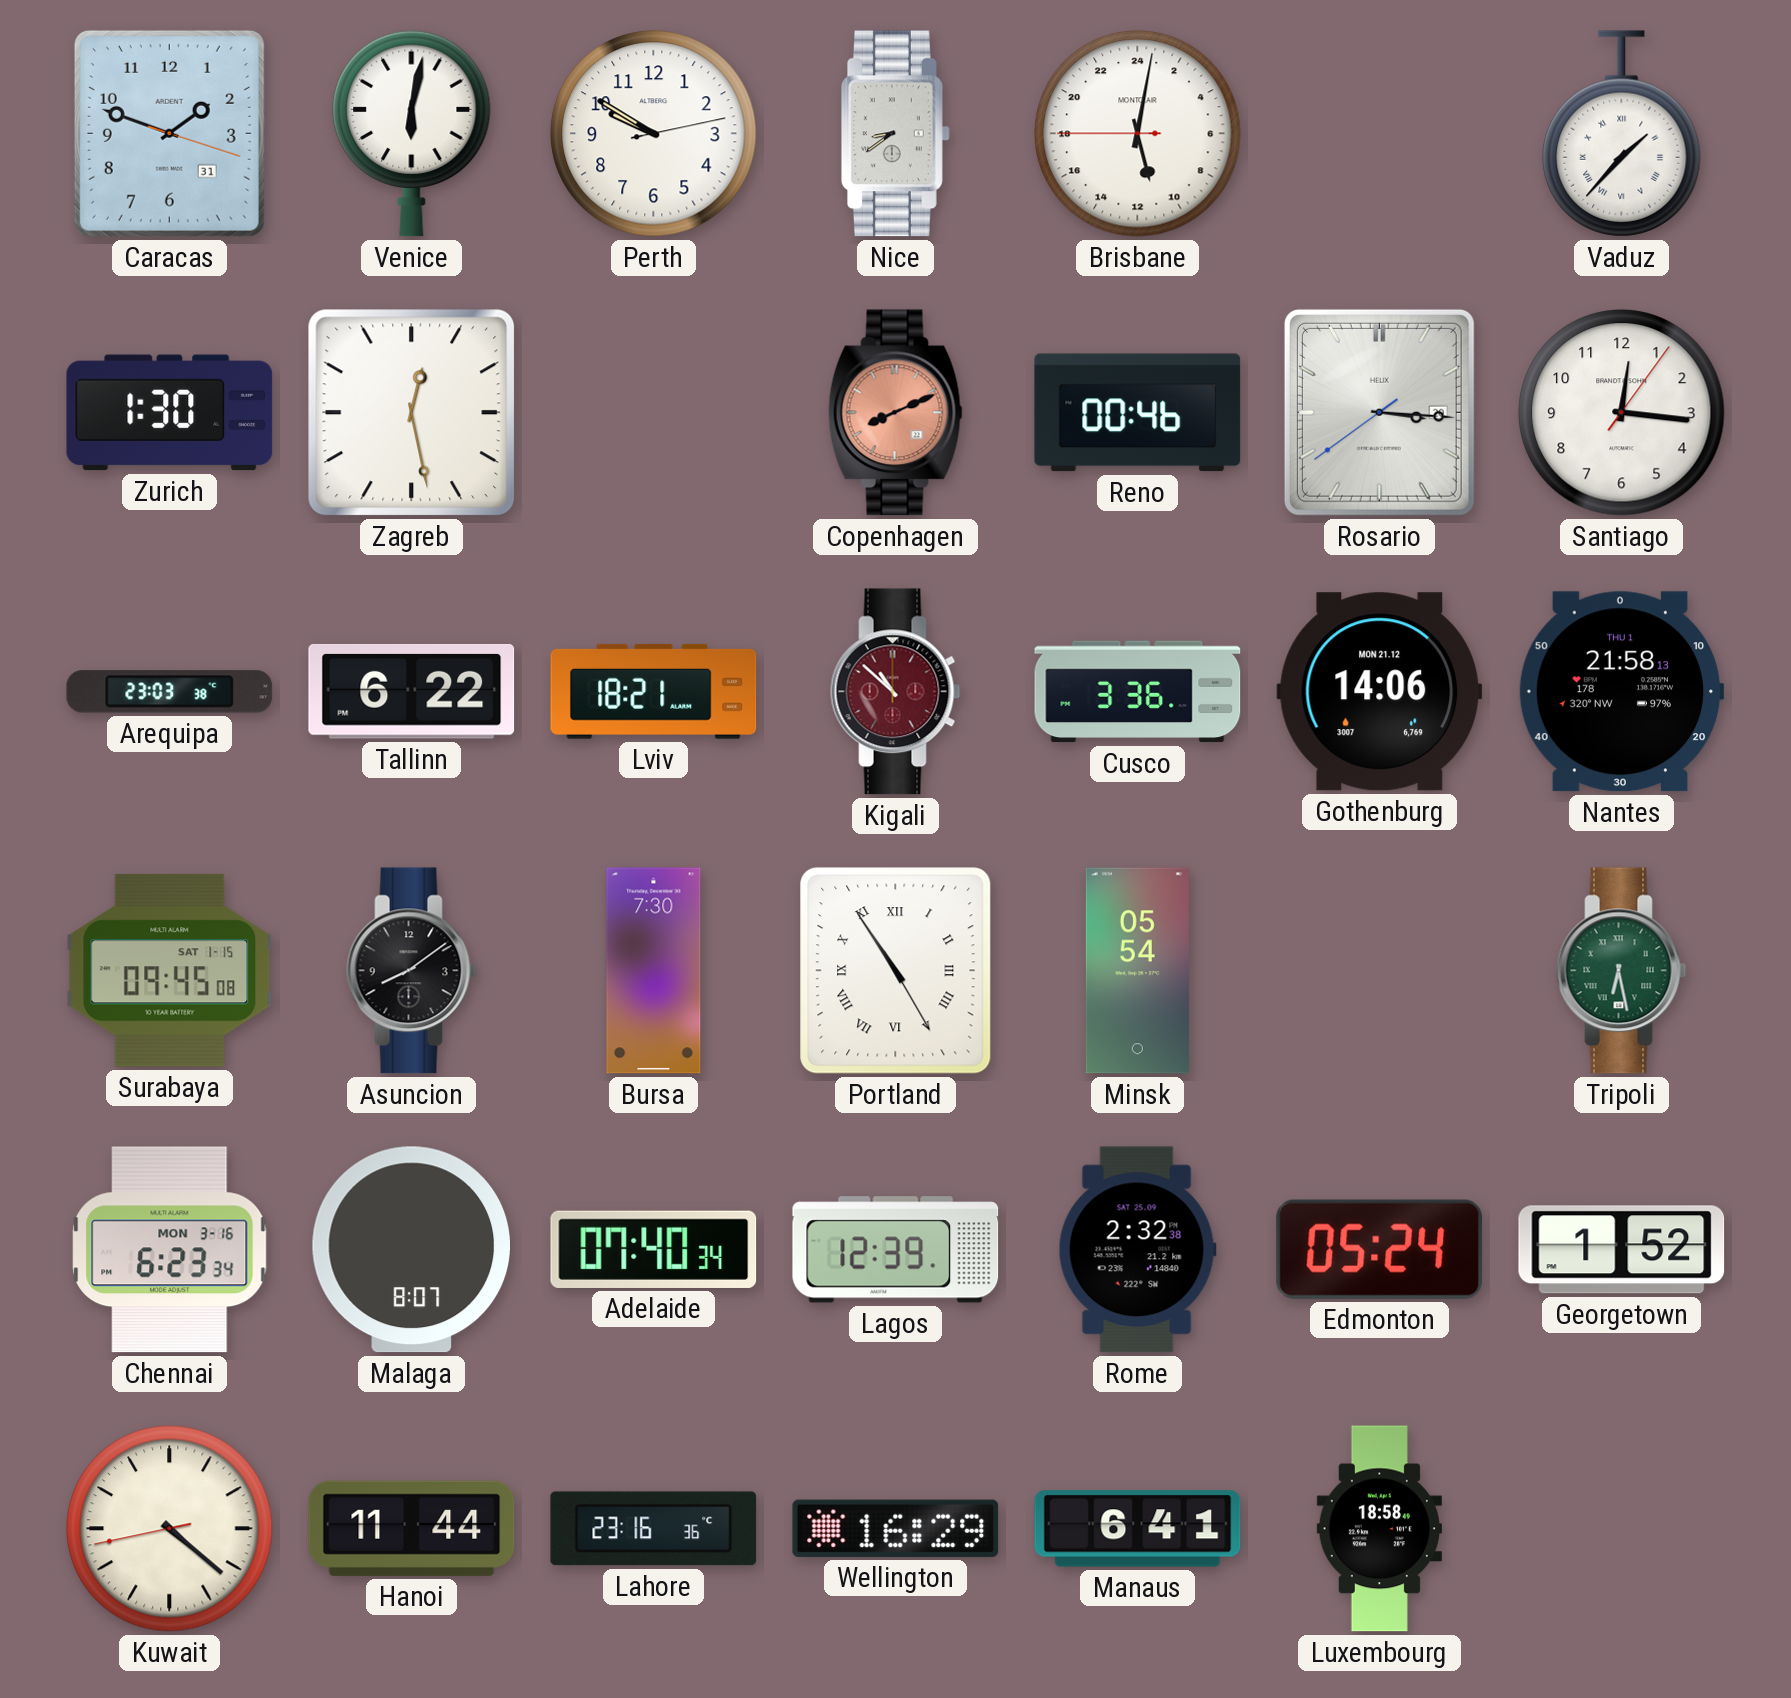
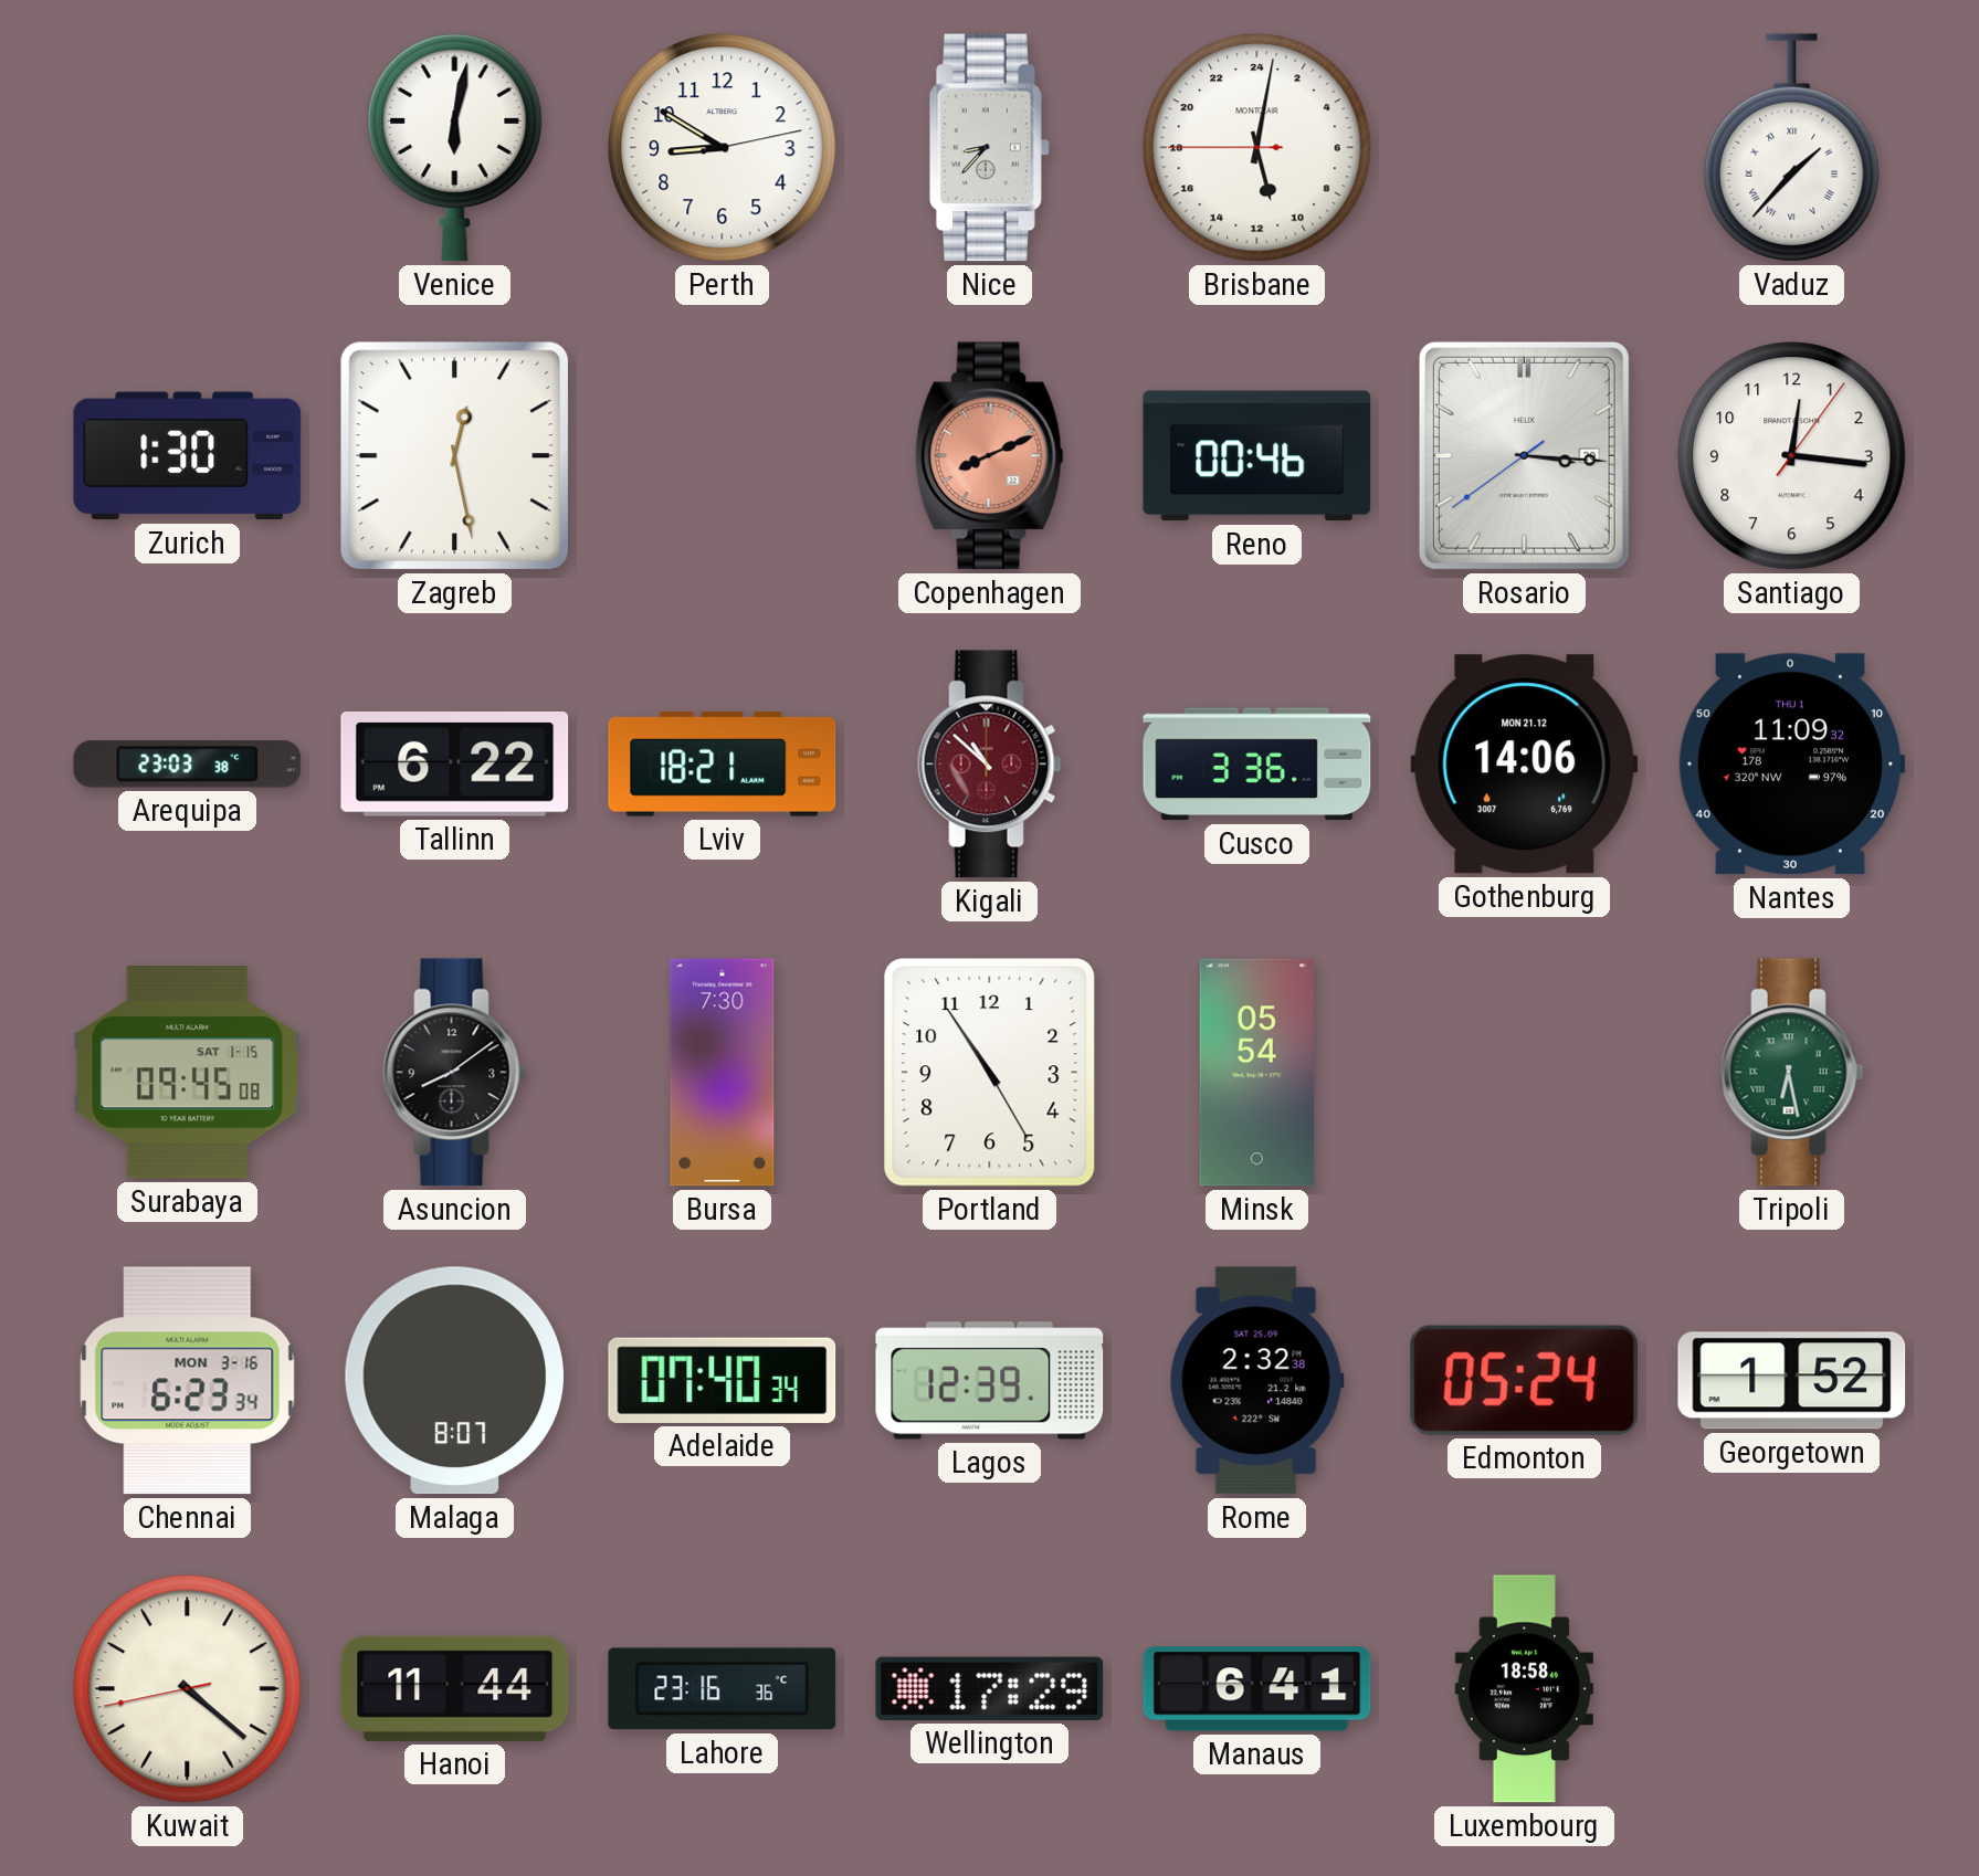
Caracas: 1:48 -> none (169, 133)
Perth: 9:50 -> 8:50 (723, 148)
Nice: 8:39 -> 8:37 (989, 148)
Nantes: 21:58 -> 11:09 (1791, 765)
Portland numerals: Roman -> Arabic (990, 1073)
Wellington: 16:29 -> 17:29 (990, 1688)
